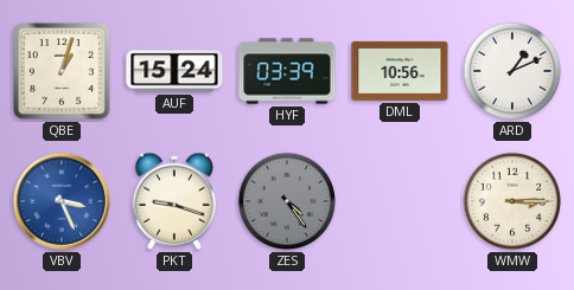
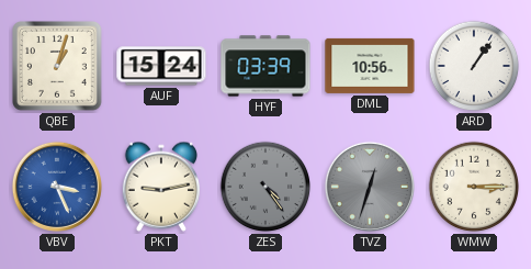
ARD: 1:11 -> 1:06 (474, 66)
PKT: 9:18 -> 9:13 (160, 187)
TVZ: none -> 12:33 (370, 187)
